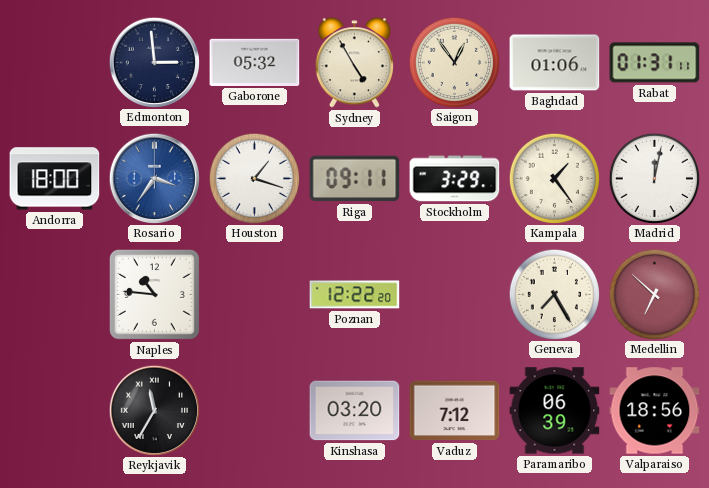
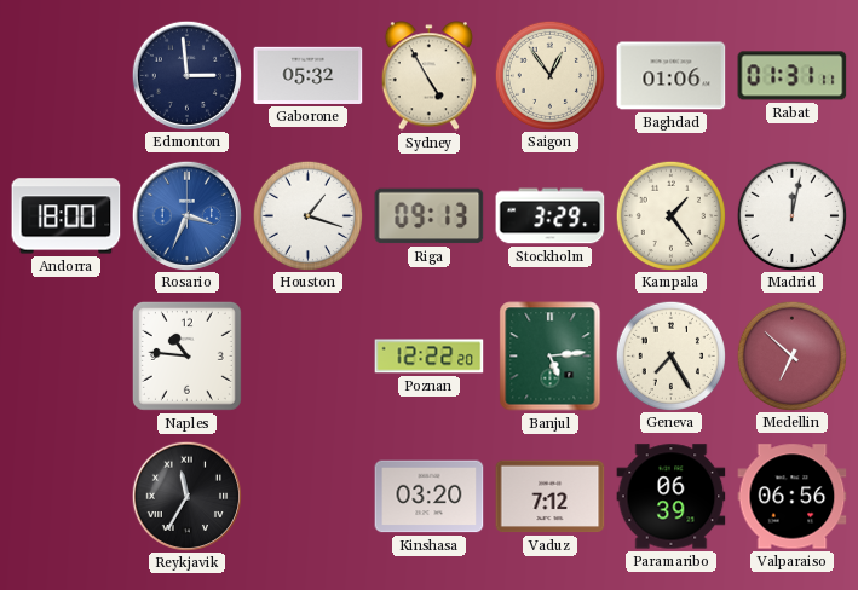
Rosario: 3:36 -> 3:34 (186, 215)
Riga: 09:11 -> 09:13 (430, 216)
Banjul: none -> 5:14 (551, 357)
Valparaiso: 18:56 -> 06:56 (793, 497)
